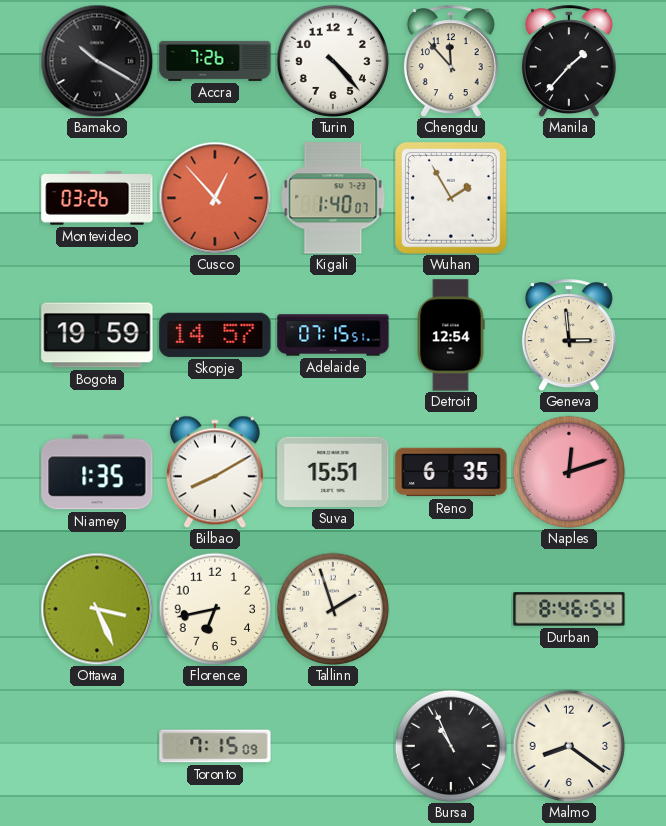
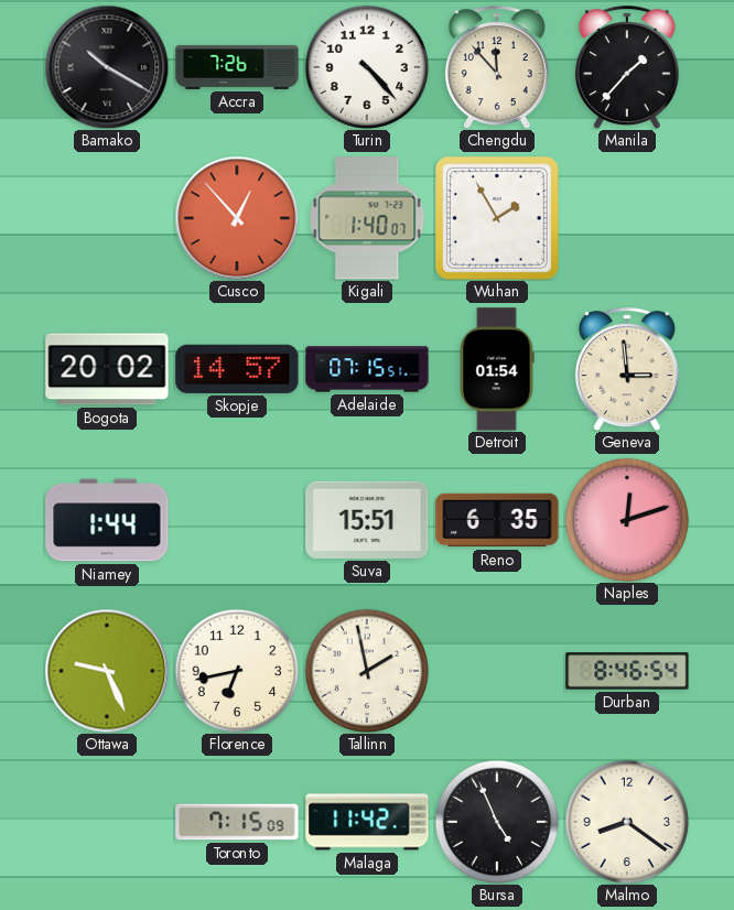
Montevideo: 03:26 -> none (97, 198)
Bogota: 19:59 -> 20:02 (107, 369)
Detroit: 12:54 -> 01:54 (497, 369)
Niamey: 1:35 -> 1:44 (107, 520)
Bilbao: 8:10 -> none (215, 472)
Ottawa: 3:26 -> 9:26 (107, 671)
Tallinn: 1:57 -> 1:58 (367, 671)
Malaga: none -> 11:42 (367, 822)
Bursa: 10:56 -> 4:56 (497, 822)
